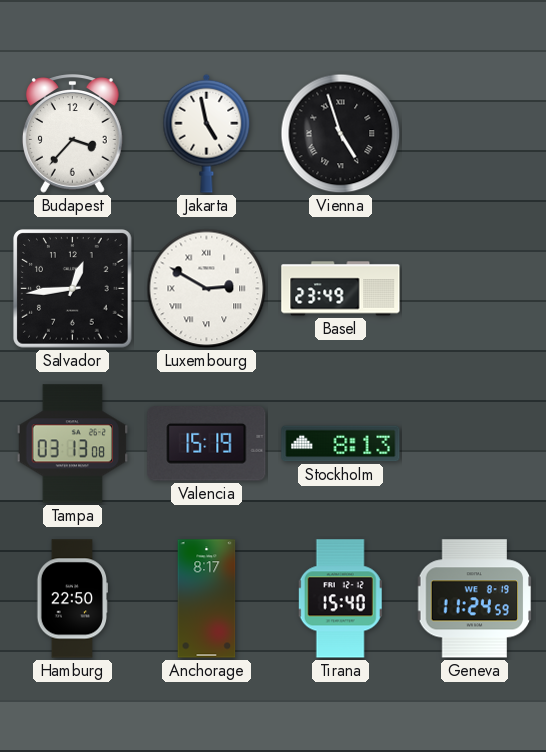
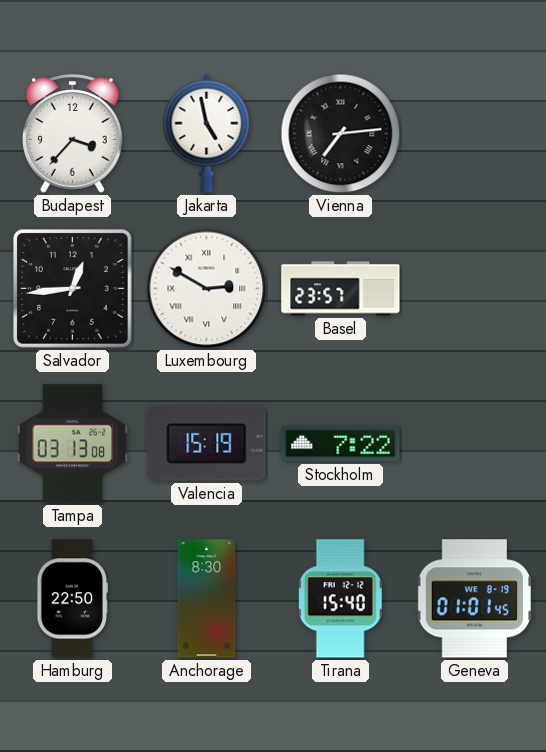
Vienna: 4:57 -> 7:14 (341, 134)
Basel: 23:49 -> 23:57 (341, 289)
Stockholm: 8:13 -> 7:22 (341, 444)
Anchorage: 8:17 -> 8:30 (207, 599)
Geneva: 11:24 -> 01:01 (475, 599)
